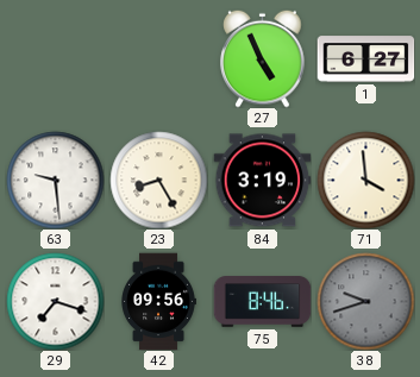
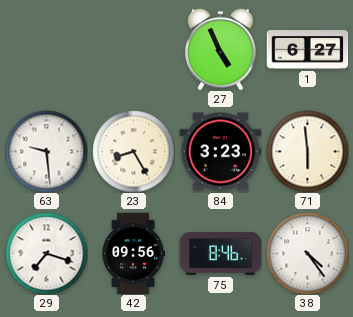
84: 3:19 -> 3:23 (220, 152)
71: 3:59 -> 5:59 (307, 151)
38: 9:42 -> 4:24 (307, 253)
38 dial: grey -> white (307, 253)
